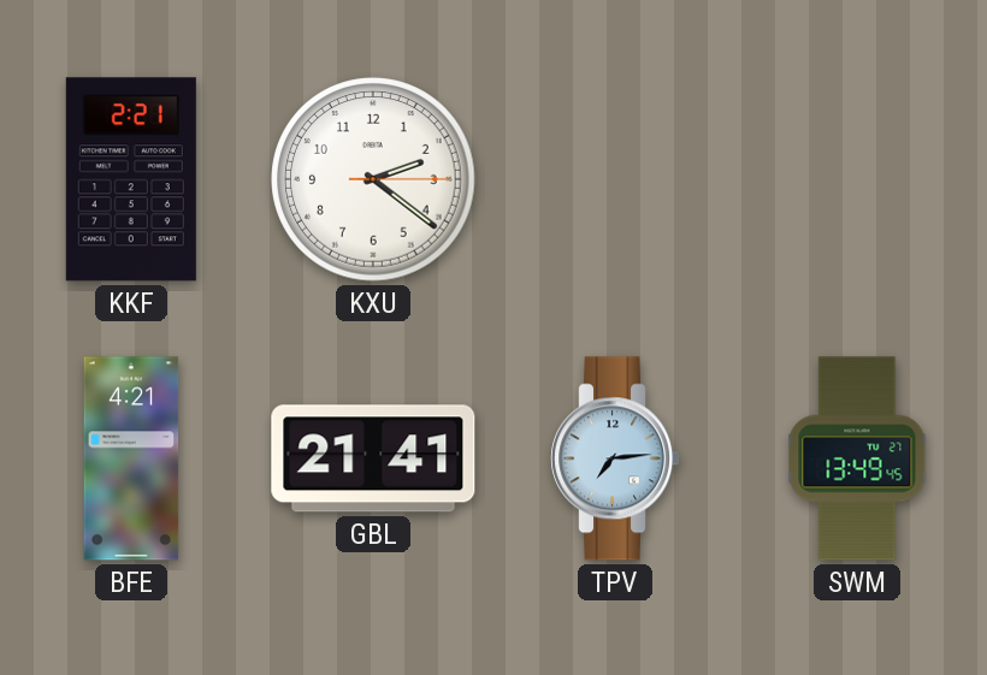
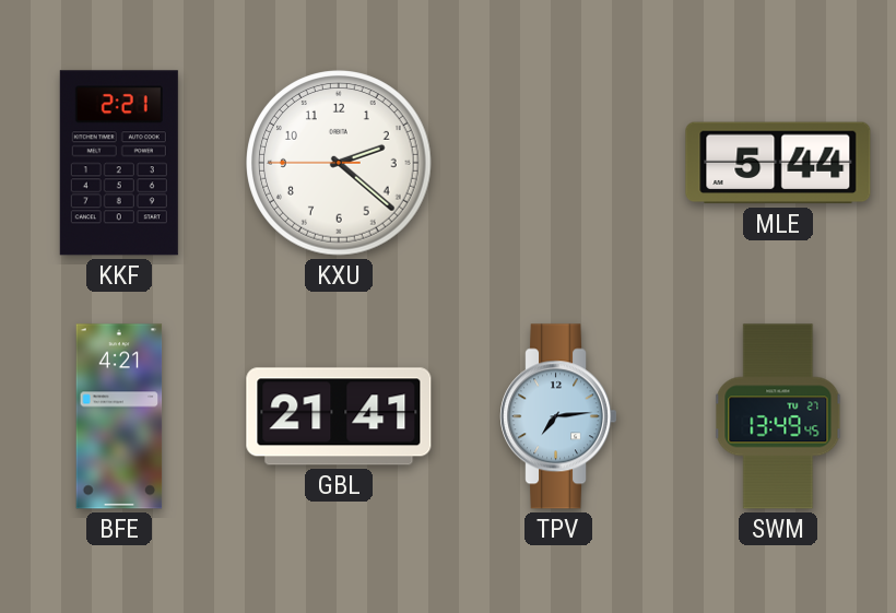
KXU: 2:21:15 -> 2:21:45 (339, 163)
MLE: none -> 5:44 (778, 163)
